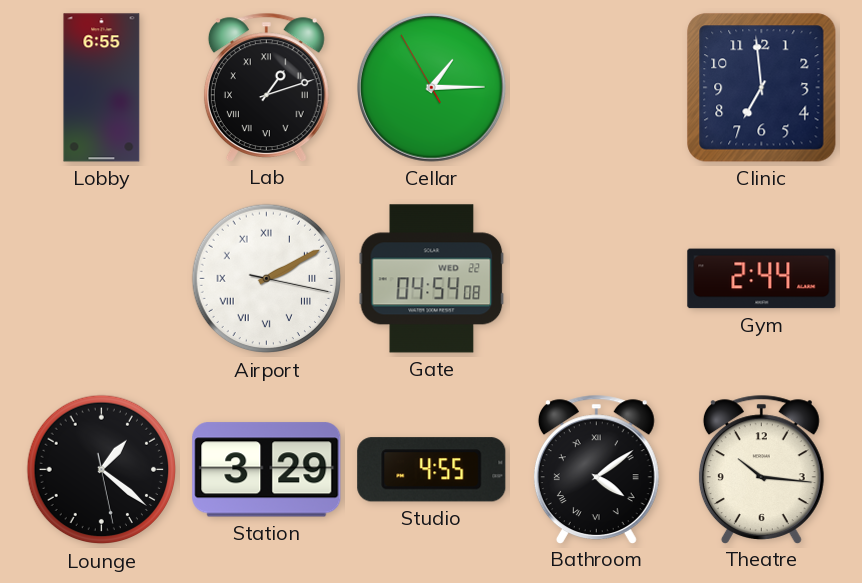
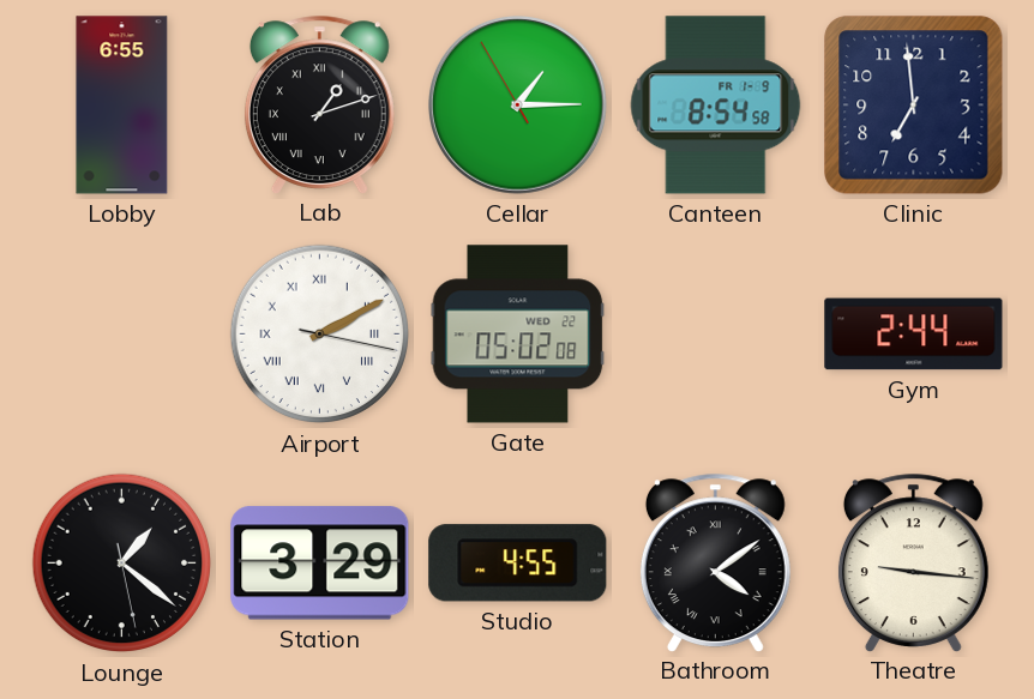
Canteen: none -> 8:54 (716, 106)
Gate: 04:54 -> 05:02 (518, 335)
Theatre: 10:16 -> 9:16 (913, 562)
